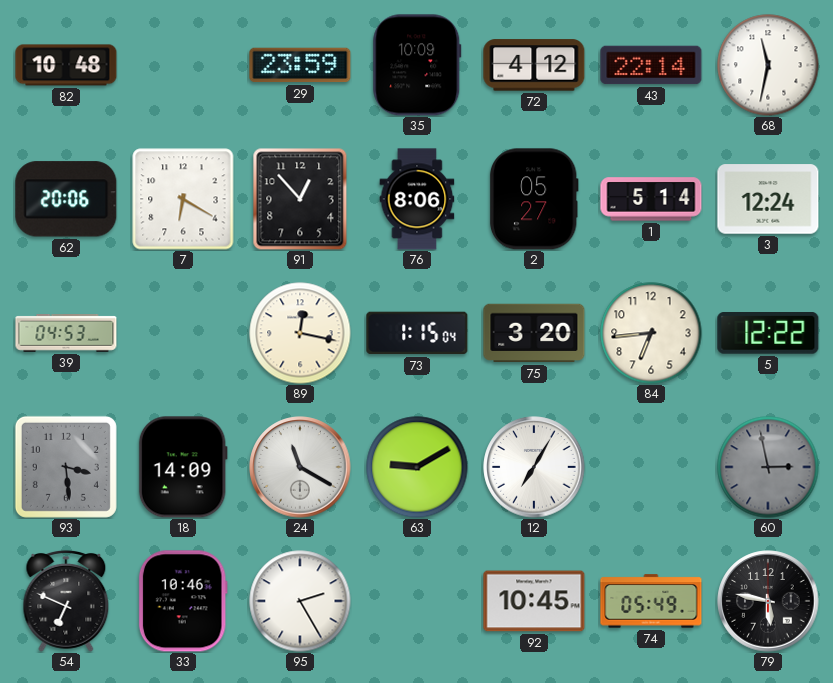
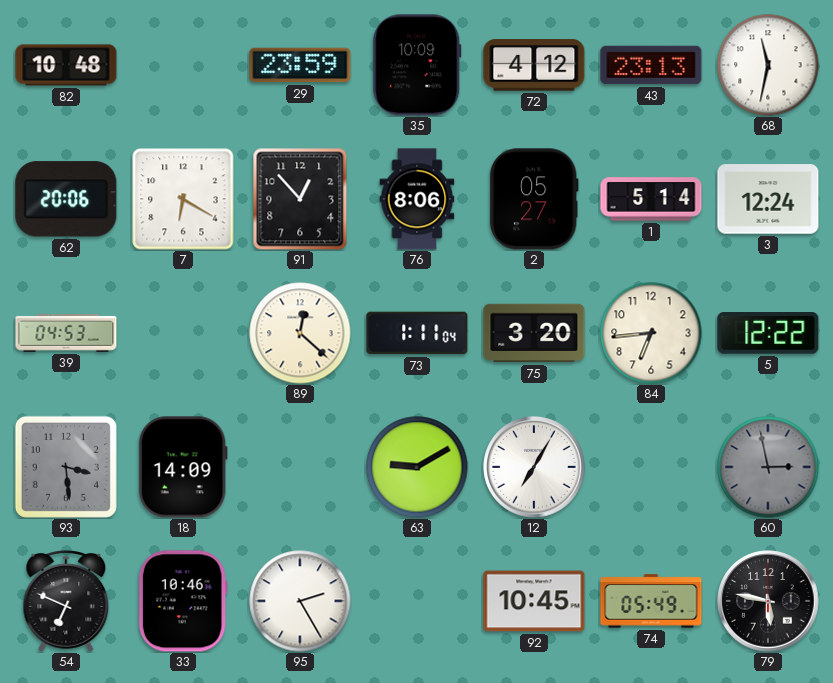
43: 22:14 -> 23:13 (651, 65)
89: 12:17 -> 12:22 (300, 333)
73: 1:15 -> 1:11 (417, 333)
24: 11:20 -> none (300, 467)
